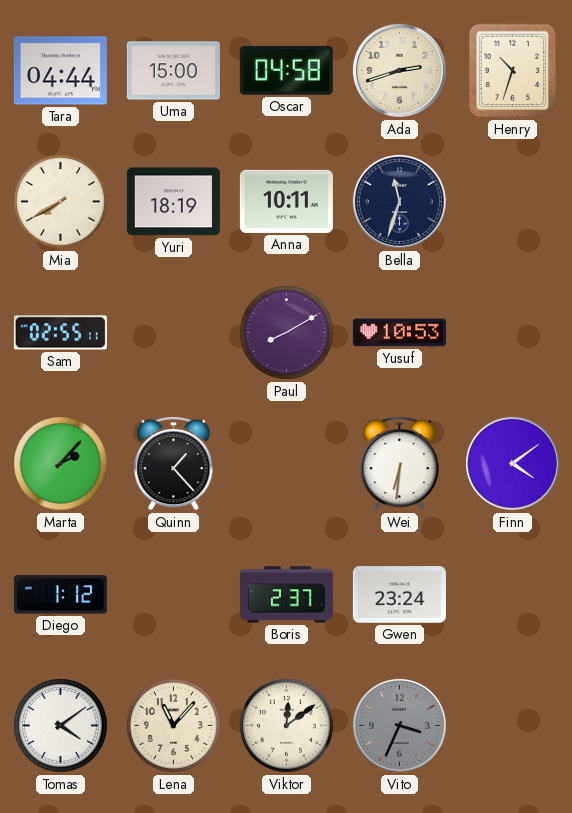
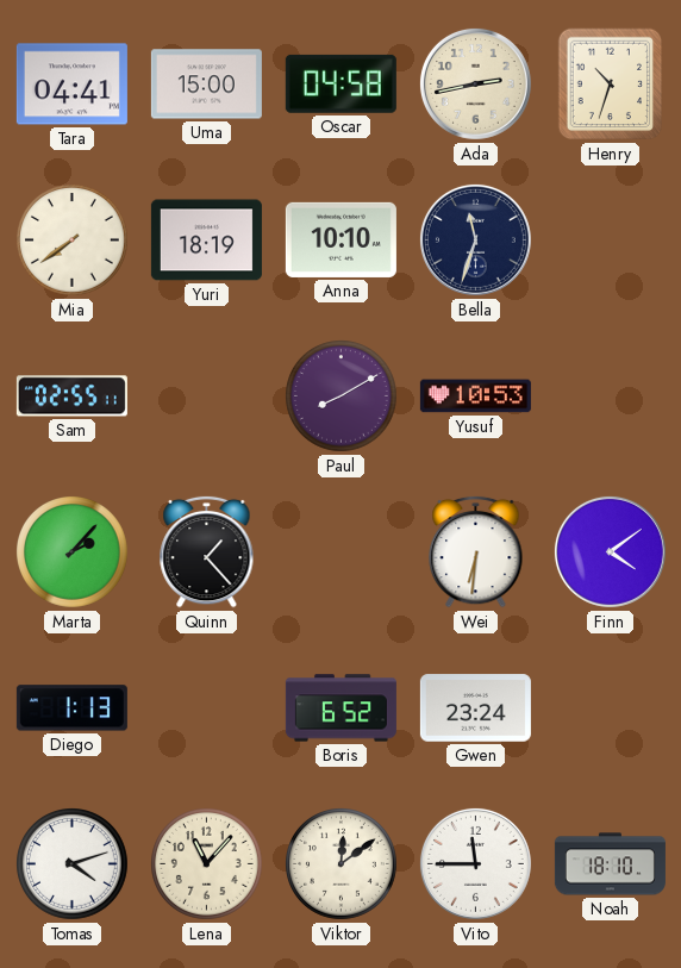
Tara: 04:44 -> 04:41 (71, 85)
Ada: 2:42 -> 2:43 (475, 83)
Mia: 7:40 -> 7:39 (73, 241)
Anna: 10:11 -> 10:10 (340, 239)
Diego: 1:12 -> 1:13 (71, 708)
Boris: 2:37 -> 6:52 (340, 708)
Tomas: 4:09 -> 4:12 (73, 864)
Vito: 3:34 -> 11:45 (475, 863)
Vito dial: grey -> white (475, 863)
Noah: none -> 18:10 (610, 864)
